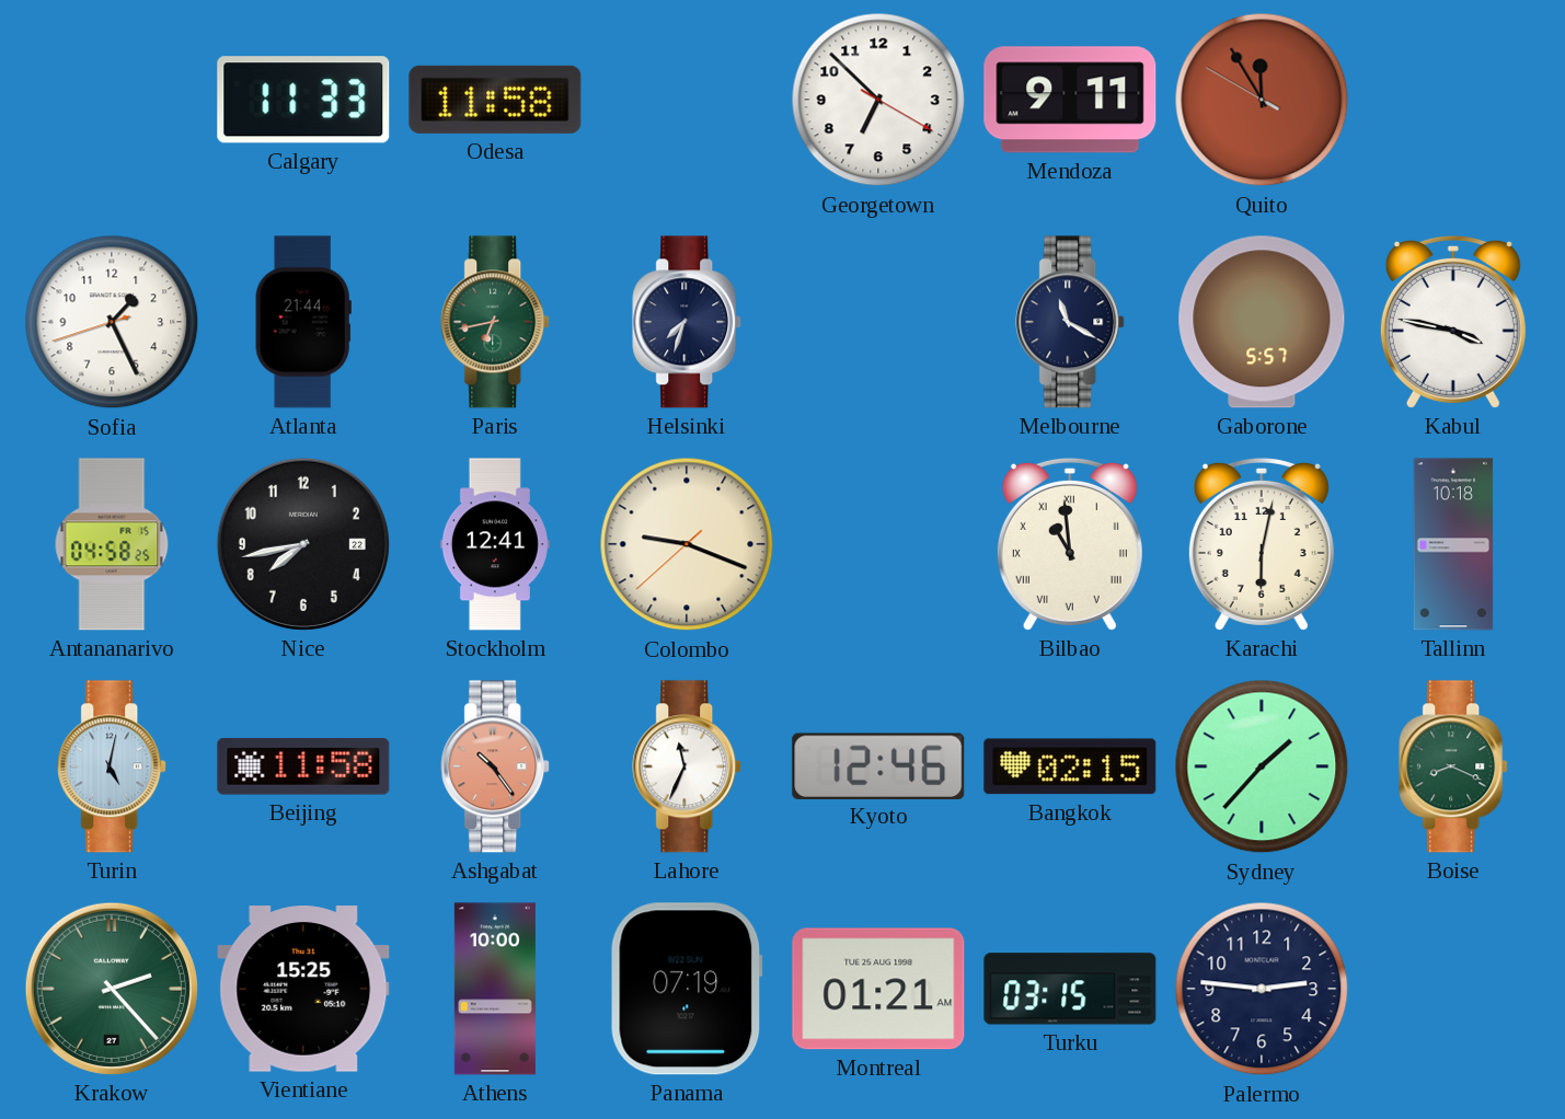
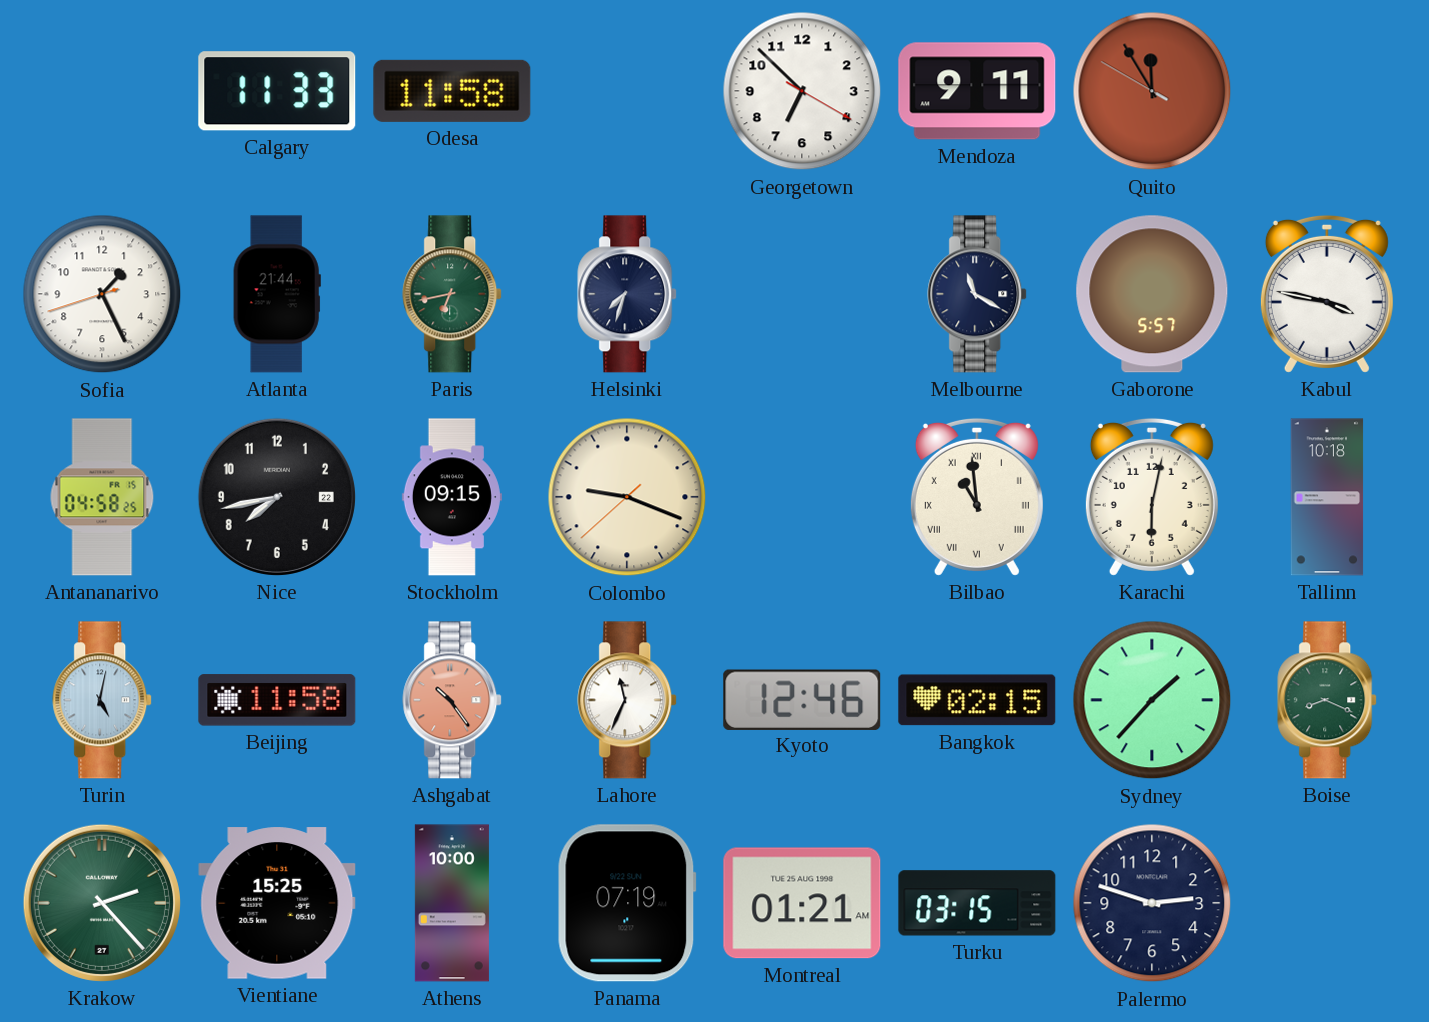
Stockholm: 12:41 -> 09:15 (452, 497)
Palermo: 2:46 -> 2:48 (1152, 903)
